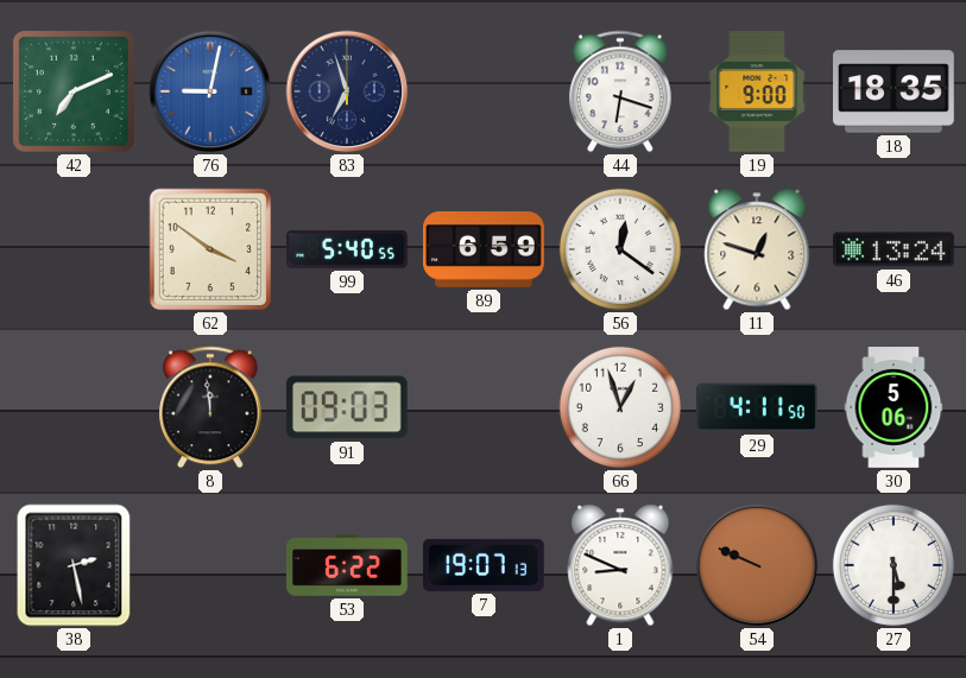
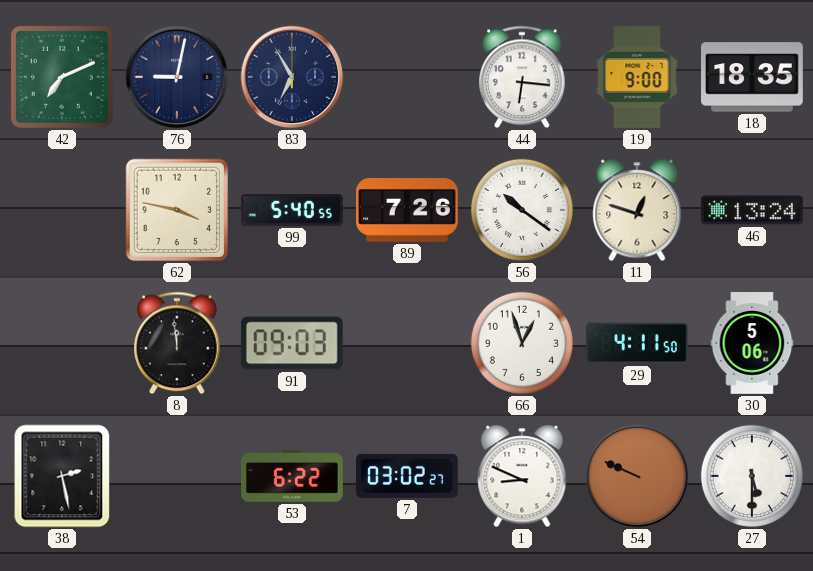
76 dial: blue -> navy (177, 77)
83: 6:57 -> 6:55 (292, 77)
44: 6:18 -> 6:16 (523, 77)
62: 3:51 -> 3:47 (177, 210)
89: 6:59 -> 7:26 (408, 211)
56: 12:21 -> 10:21 (522, 210)
7: 19:07 -> 03:02 (407, 476)
